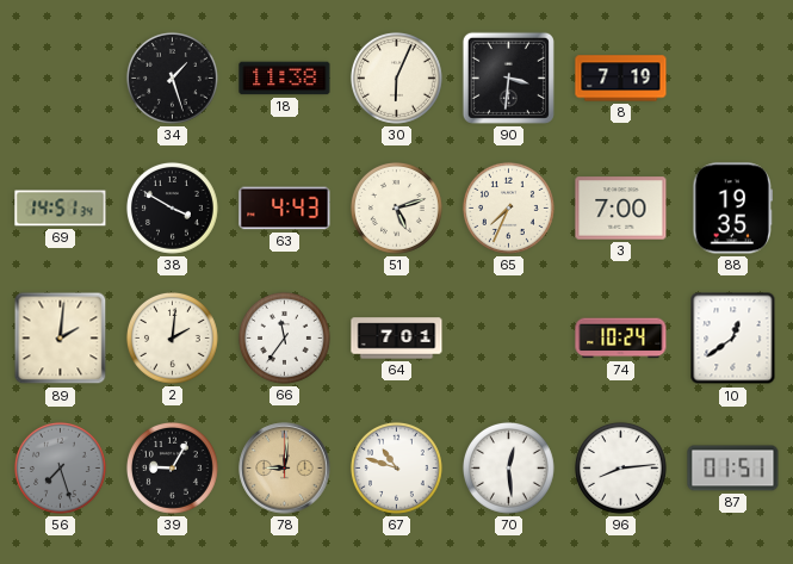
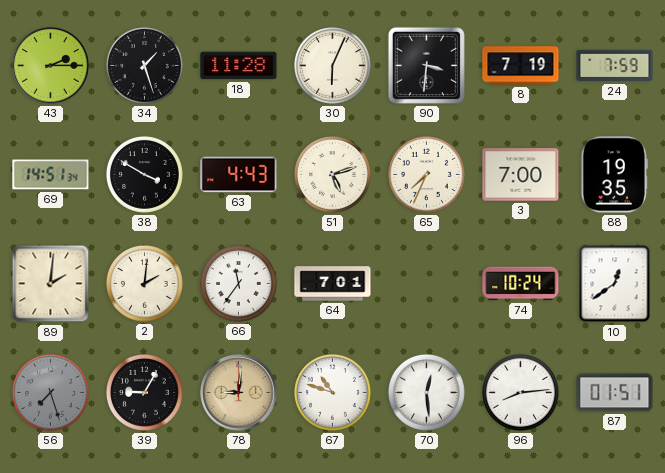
43: none -> 2:15 (51, 66)
18: 11:38 -> 11:28 (239, 66)
24: none -> 7:59 (615, 66)
